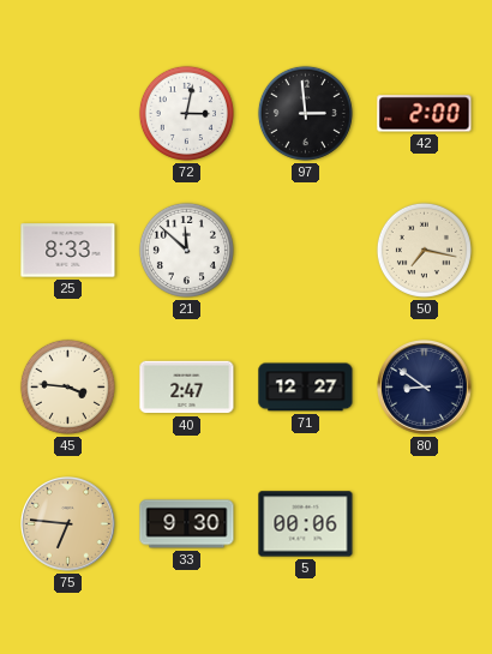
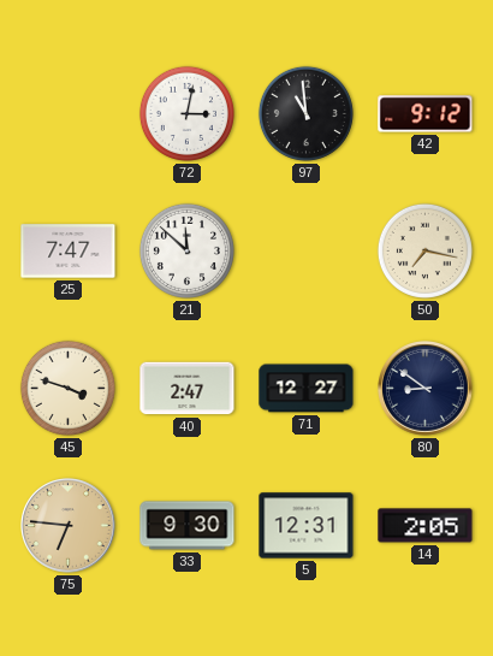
97: 2:59 -> 10:59 (305, 113)
42: 2:00 -> 9:12 (426, 114)
25: 8:33 -> 7:47 (69, 252)
45: 3:46 -> 3:48 (67, 388)
5: 00:06 -> 12:31 (307, 526)
14: none -> 2:05 (426, 526)
